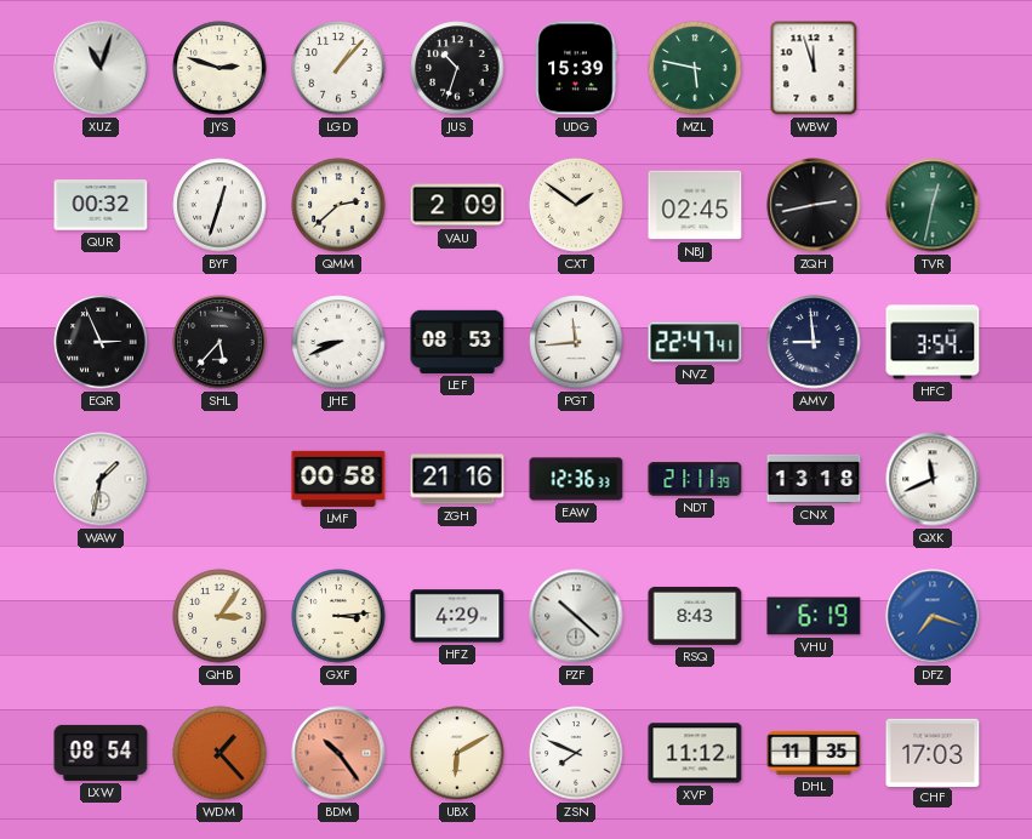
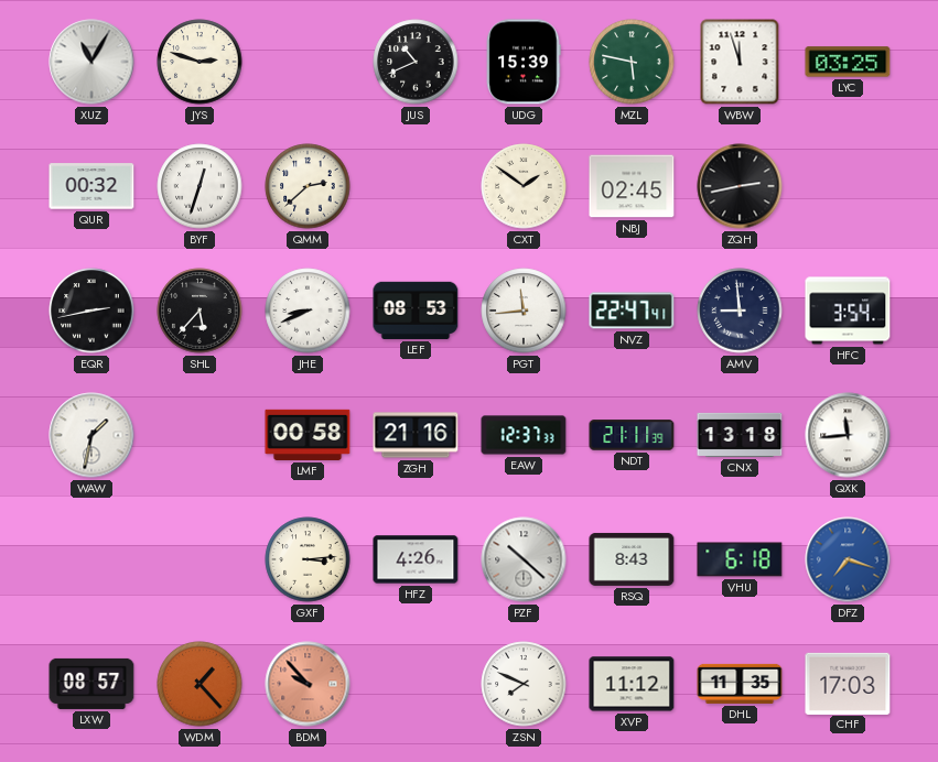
XUZ: 11:03 -> 11:05 (91, 62)
LGD: 1:07 -> none (338, 68)
JUS: 10:33 -> 10:41 (416, 62)
LYC: none -> 03:25 (848, 62)
VAU: 2:09 -> none (457, 205)
TVR: 12:32 -> none (933, 205)
EQR: 2:56 -> 2:43 (91, 311)
EAW: 12:36 -> 12:37 (524, 435)
QXK: 11:41 -> 11:44 (848, 435)
QHB: 3:06 -> none (219, 616)
HFZ: 4:29 -> 4:26 (416, 559)
VHU: 6:19 -> 6:18 (740, 559)
LXW: 08:54 -> 08:57 (91, 684)
BDM: 10:24 -> 9:53 (308, 684)
UBX: 6:10 -> none (457, 753)
